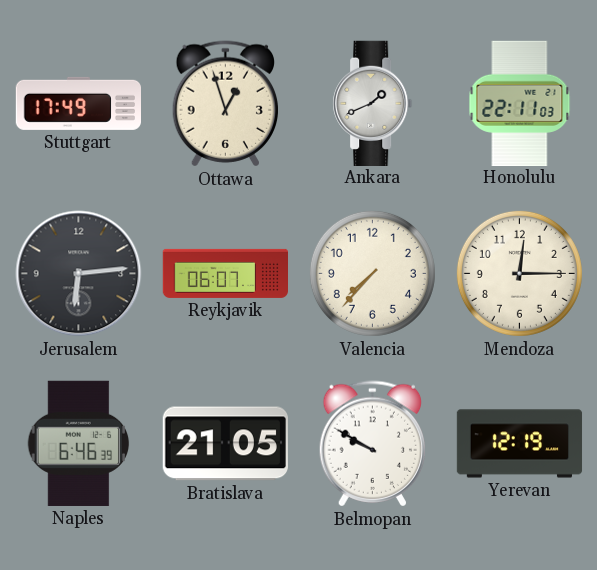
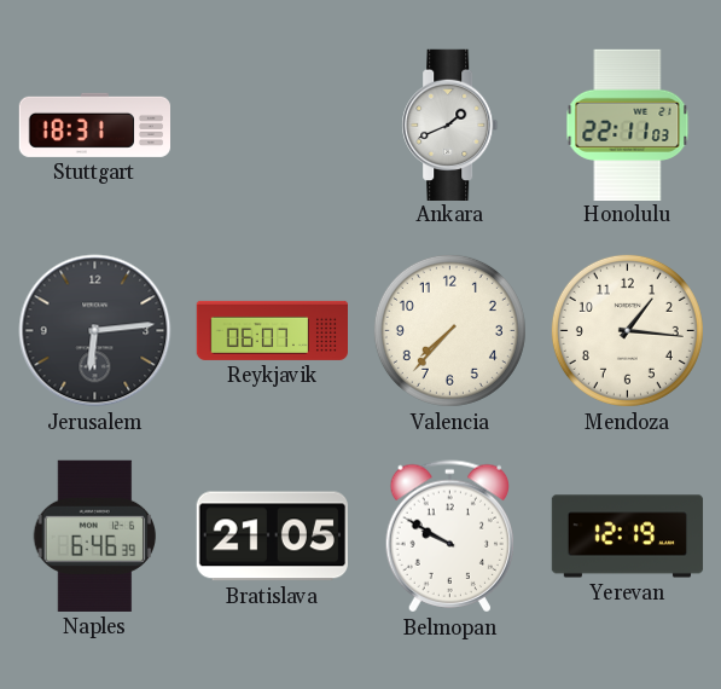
Stuttgart: 17:49 -> 18:31 (94, 125)
Ottawa: 12:57 -> none (225, 104)
Mendoza: 12:15 -> 1:16 (627, 330)
